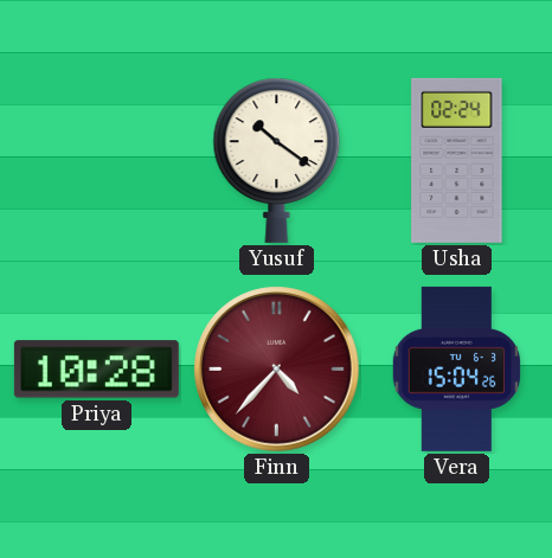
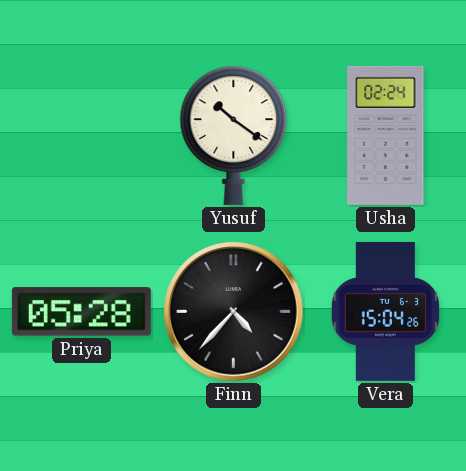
Priya: 10:28 -> 05:28 (81, 312)
Finn dial: burgundy -> black (234, 312)
